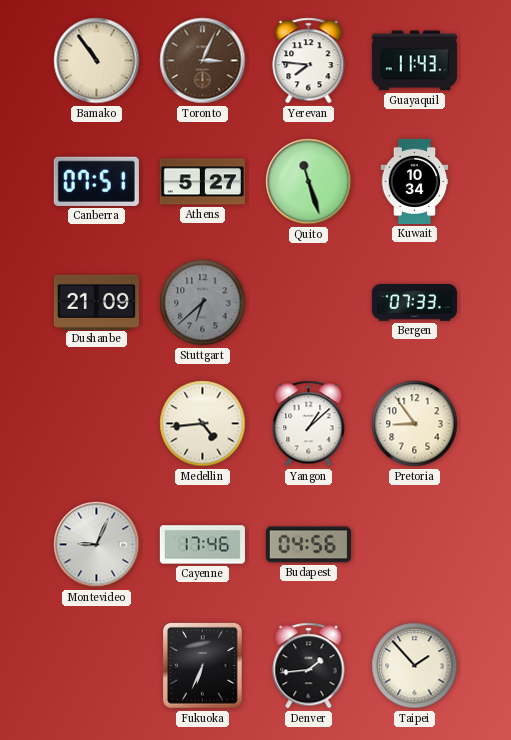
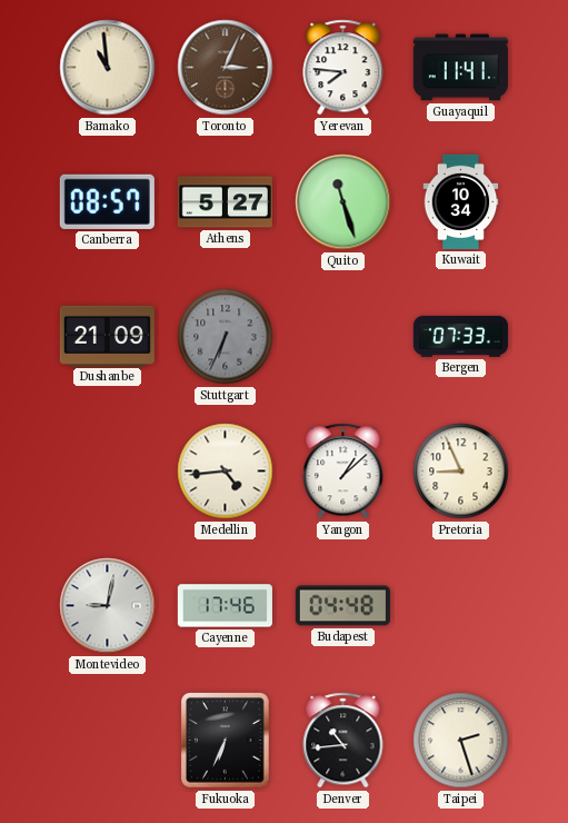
Bamako: 10:54 -> 10:59 (108, 68)
Guayaquil: 11:43 -> 11:41 (460, 68)
Canberra: 07:51 -> 08:57 (107, 201)
Stuttgart: 6:38 -> 6:34 (226, 337)
Pretoria: 8:54 -> 8:56 (461, 472)
Montevideo: 9:04 -> 9:02 (108, 606)
Budapest: 04:56 -> 04:48 (342, 606)
Denver: 1:44 -> 10:44 (343, 741)
Taipei: 1:53 -> 2:27 (461, 741)
